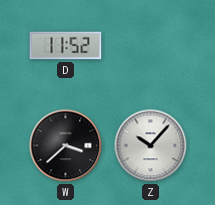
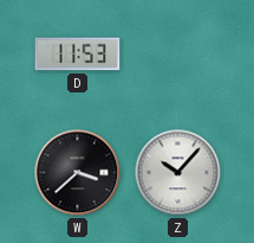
D: 11:52 -> 11:53 (78, 55)
